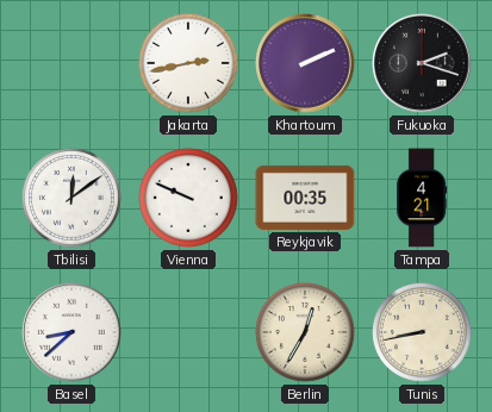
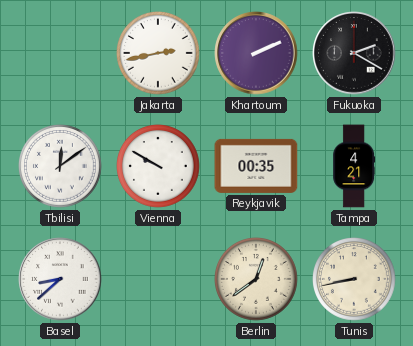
Fukuoka: 2:18 -> 2:20 (354, 53)
Vienna: 9:49 -> 9:50 (159, 167)
Berlin: 12:35 -> 12:39 (257, 280)
